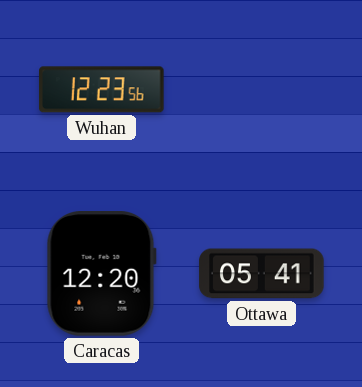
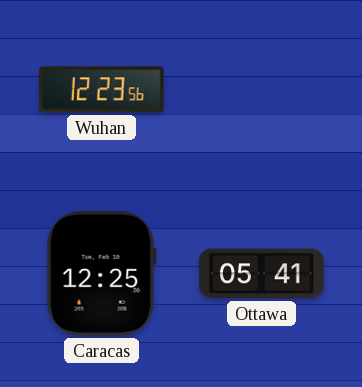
Caracas: 12:20 -> 12:25 (101, 274)
